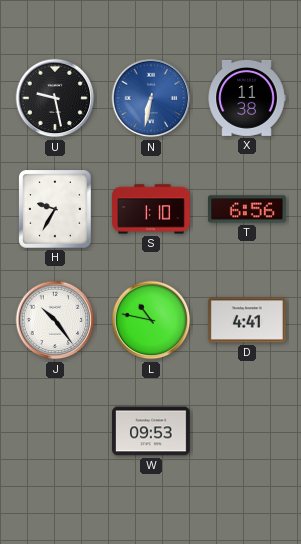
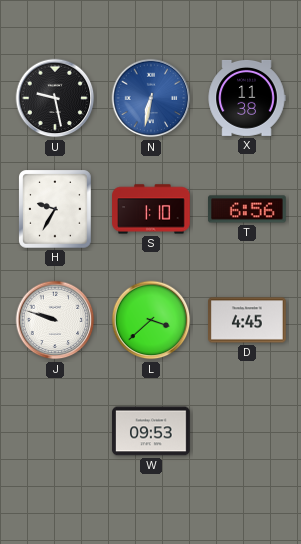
J: 10:24 -> 9:48 (55, 320)
L: 10:47 -> 3:38 (151, 320)
D: 4:41 -> 4:45 (247, 320)
